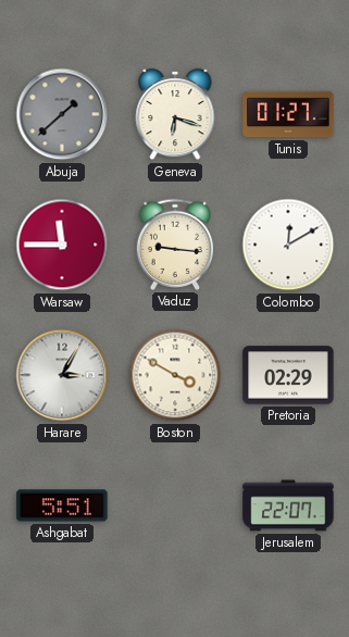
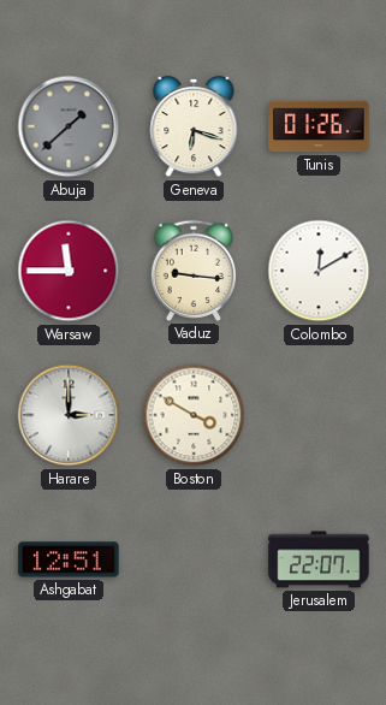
Tunis: 01:27 -> 01:26 (319, 126)
Harare: 3:05 -> 3:00 (69, 415)
Pretoria: 02:29 -> none (288, 375)
Ashgabat: 5:51 -> 12:51 (69, 559)
